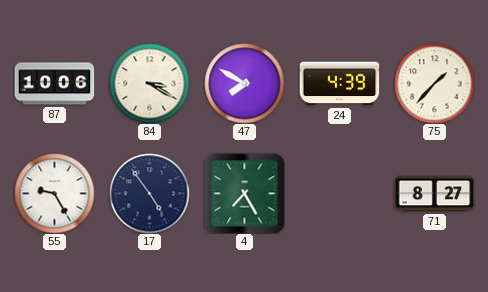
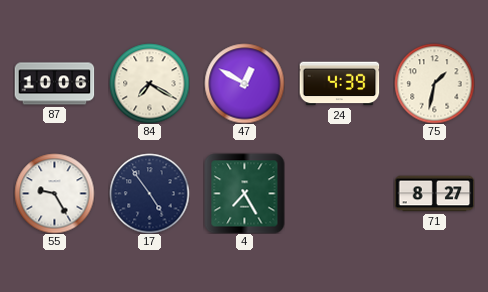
84: 3:20 -> 7:20 (149, 83)
47: 7:50 -> 12:50 (244, 83)
75: 1:37 -> 1:32 (434, 83)
